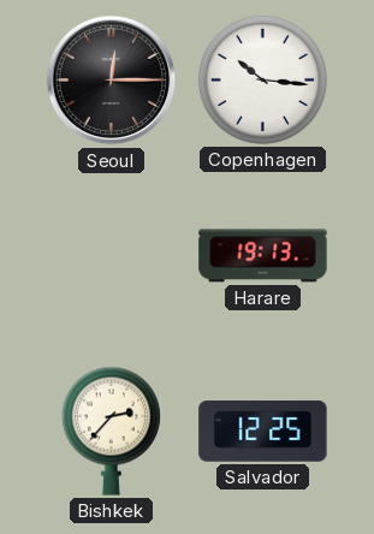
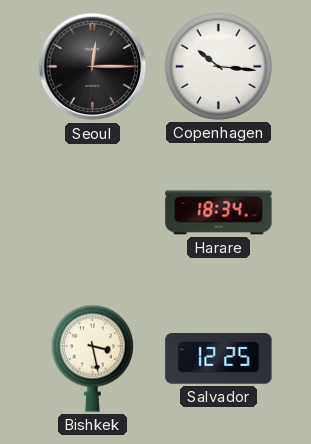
Harare: 19:13 -> 18:34 (219, 213)
Bishkek: 2:37 -> 3:28 (92, 358)
